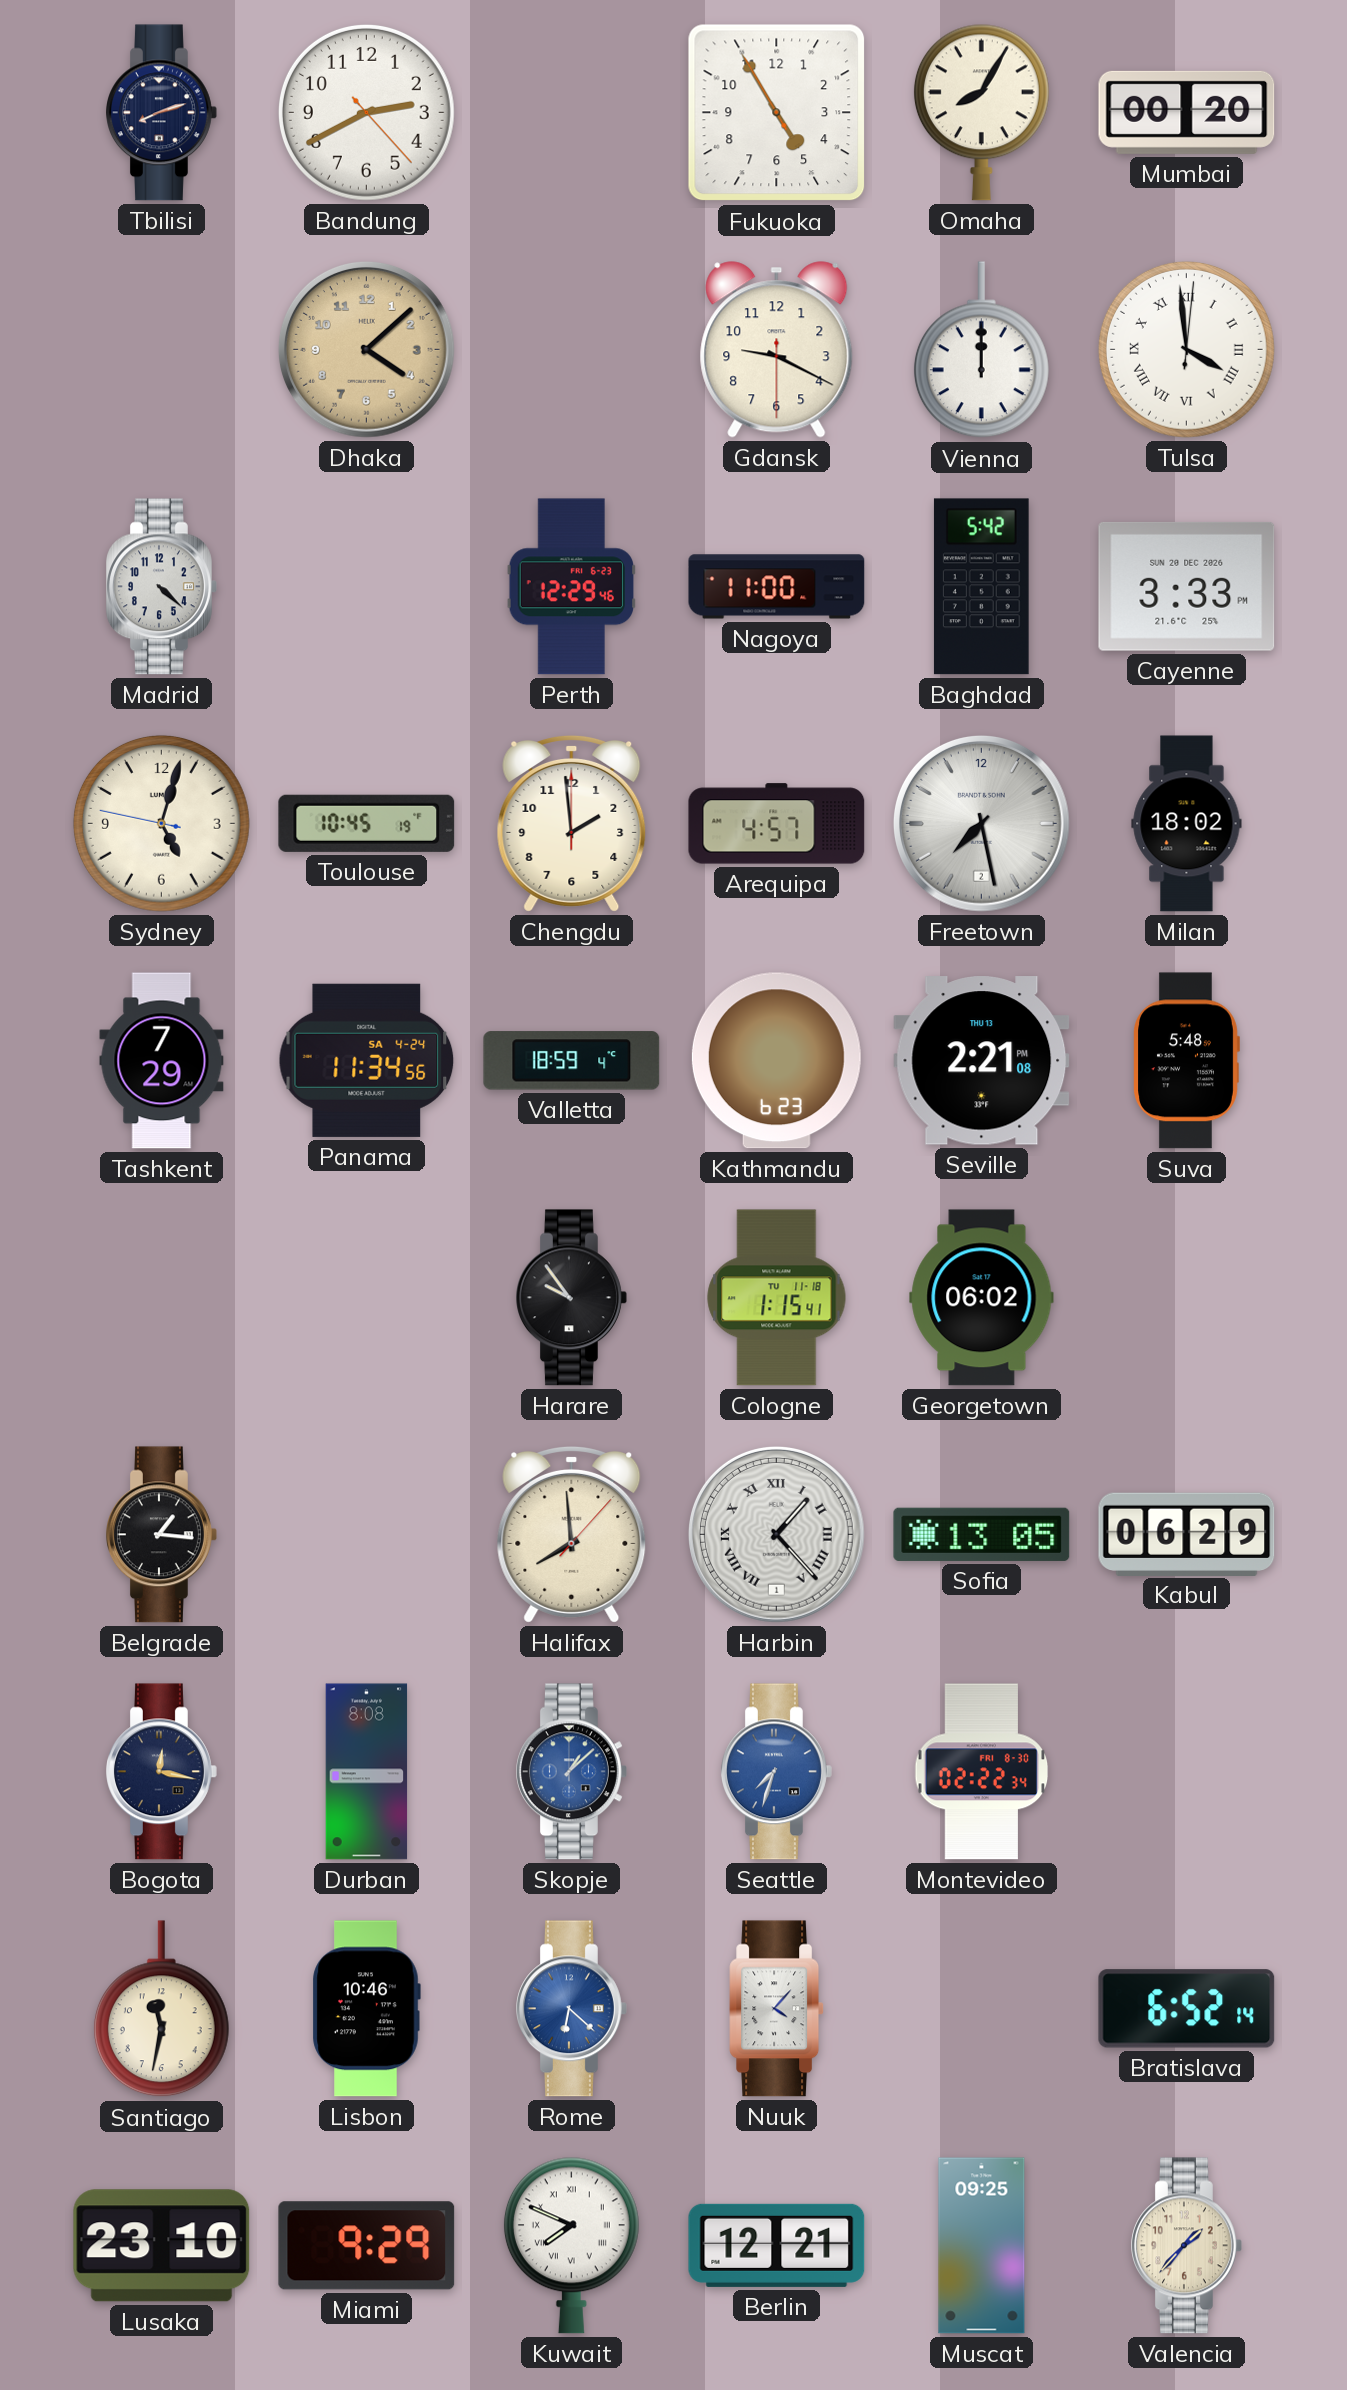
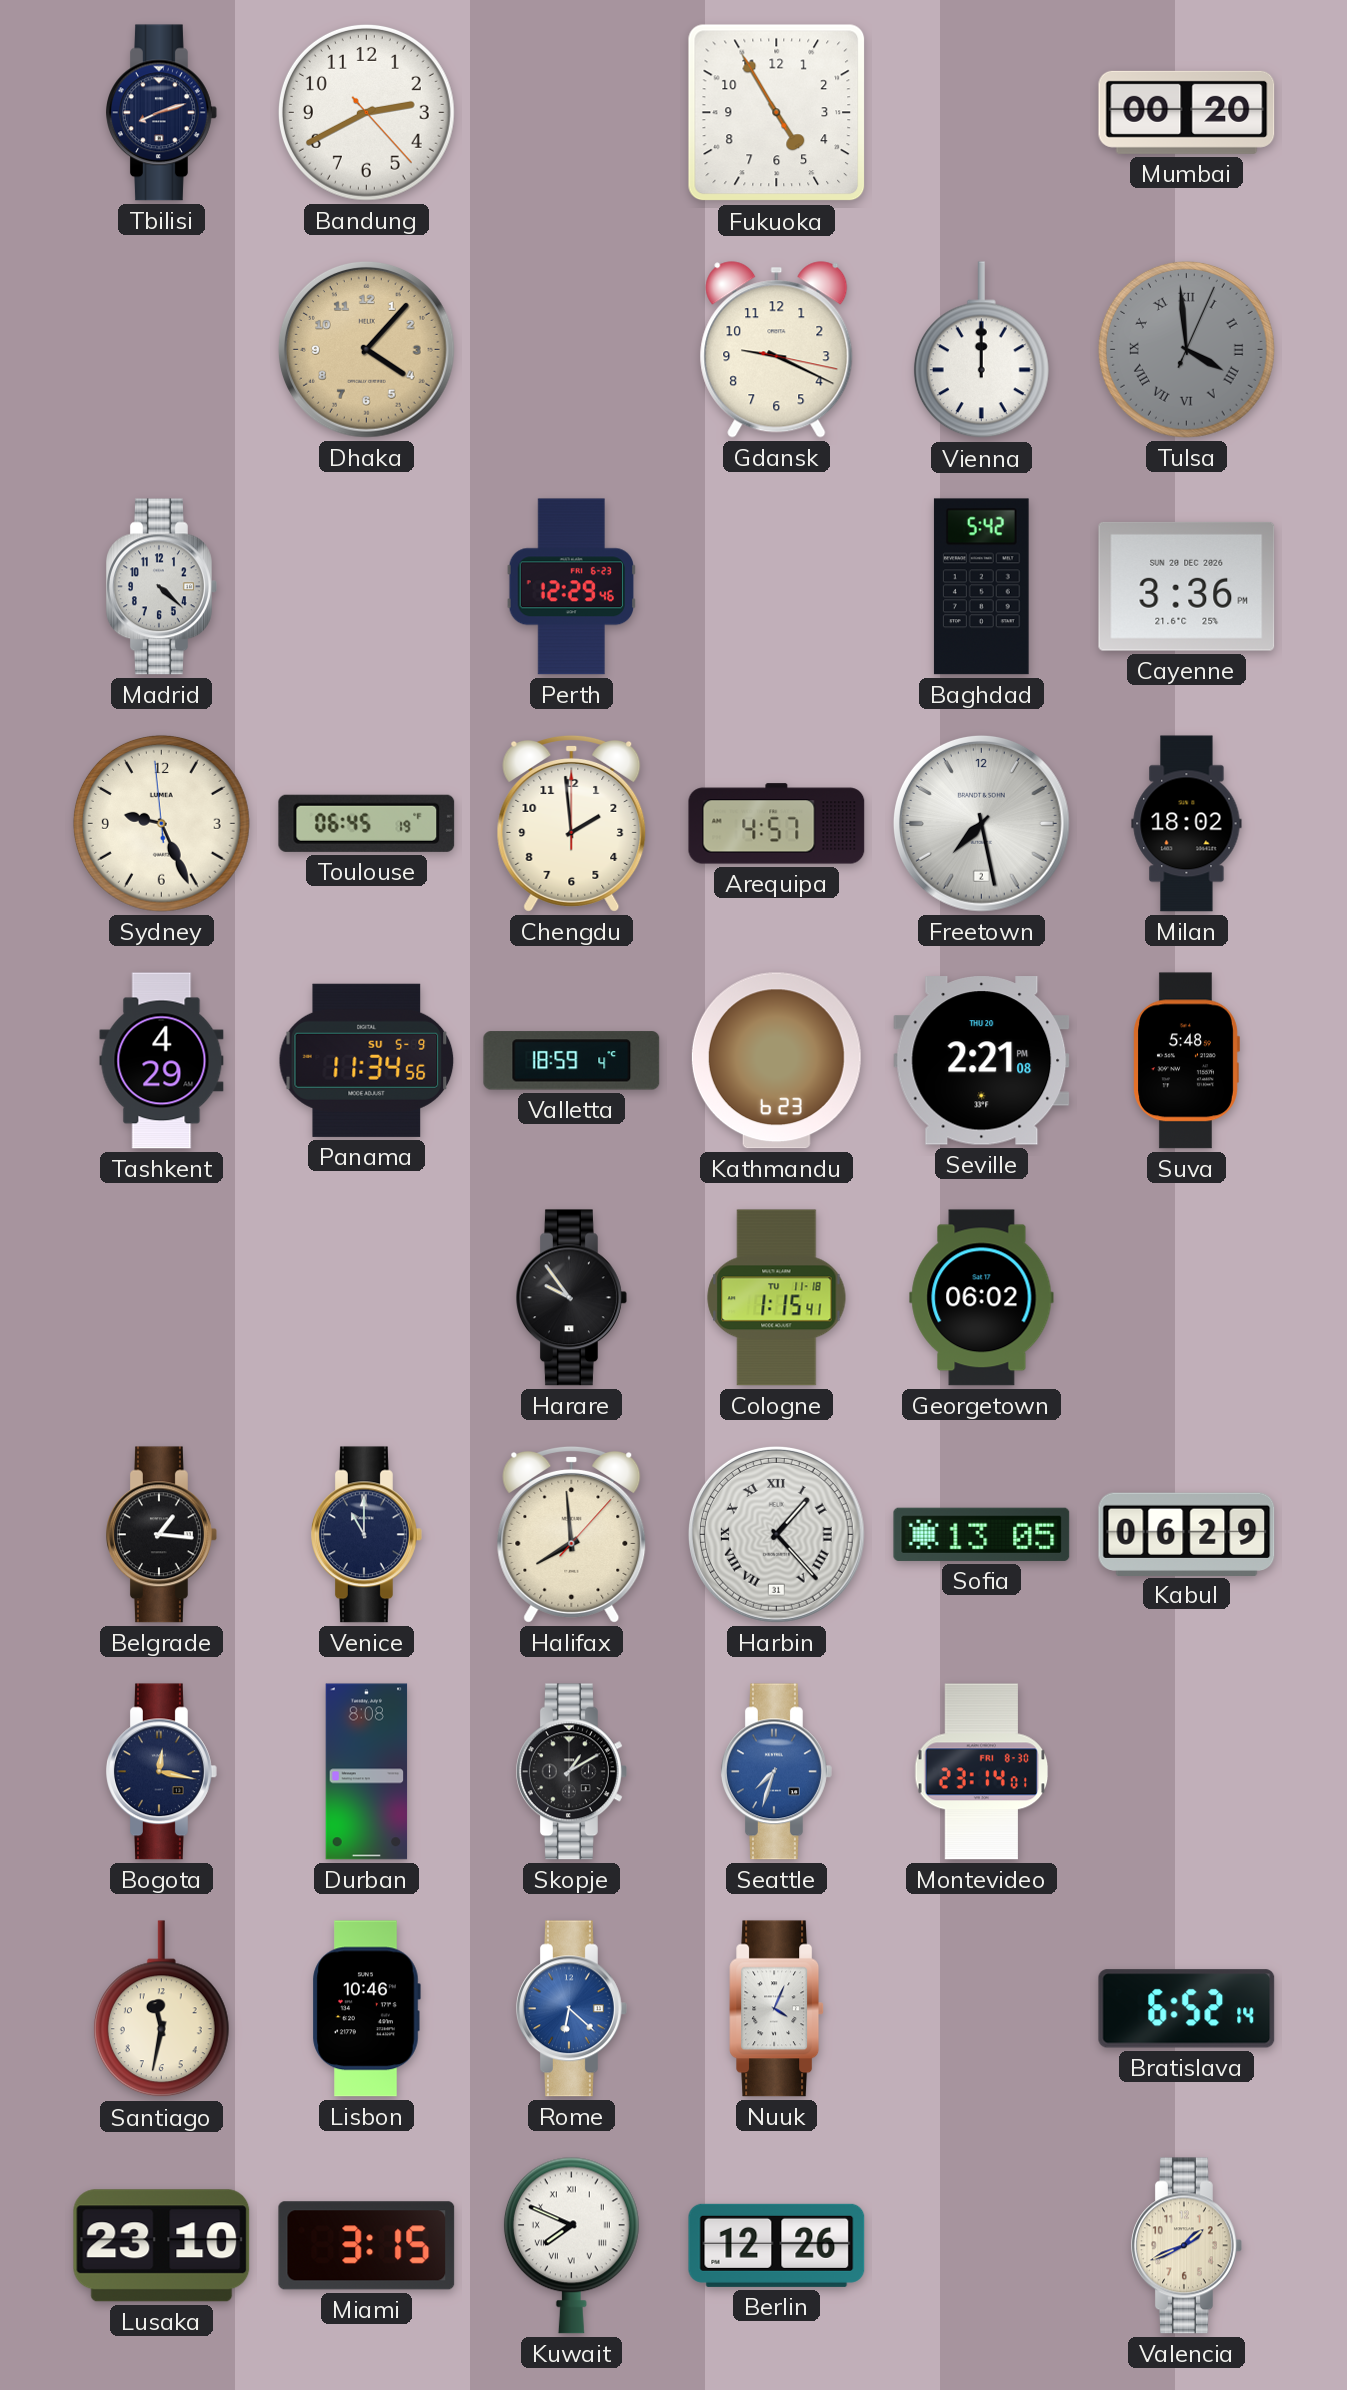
Omaha: 8:05 -> none (981, 112)
Dhaka: 4:08 -> 4:07 (366, 349)
Gdansk: 9:19:30 -> 9:19:17 (777, 350)
Tulsa: 3:59:01 -> 3:59:04 (1186, 349)
Tulsa dial: white -> grey (1186, 349)
Nagoya: 11:00 -> none (777, 587)
Cayenne: 3:33 -> 3:36 (1187, 586)
Sydney: 5:02 -> 9:25 (161, 823)
Toulouse: 10:45 -> 06:45 (367, 823)
Tashkent: 7:29 -> 4:29 (162, 1061)
Panama date: SA 4-24 -> SU 5-9 (367, 1060)
Seville date: THU 13 -> THU 20 (982, 1061)
Venice: none -> 11:00 (367, 1535)
Harbin date: 1 -> 31 (776, 1534)
Skopje: 1:08 -> 1:10 (572, 1772)
Skopje dial: blue -> black (572, 1772)
Montevideo: 02:22 -> 23:14 (982, 1772)
Nuuk: 4:07 -> 4:04 (777, 2009)
Miami: 9:29 -> 3:15 (367, 2246)
Berlin: 12:21 -> 12:26 (777, 2245)
Muscat: 09:25 -> none (982, 2246)
Valencia: 1:37 -> 1:41 (1187, 2246)
